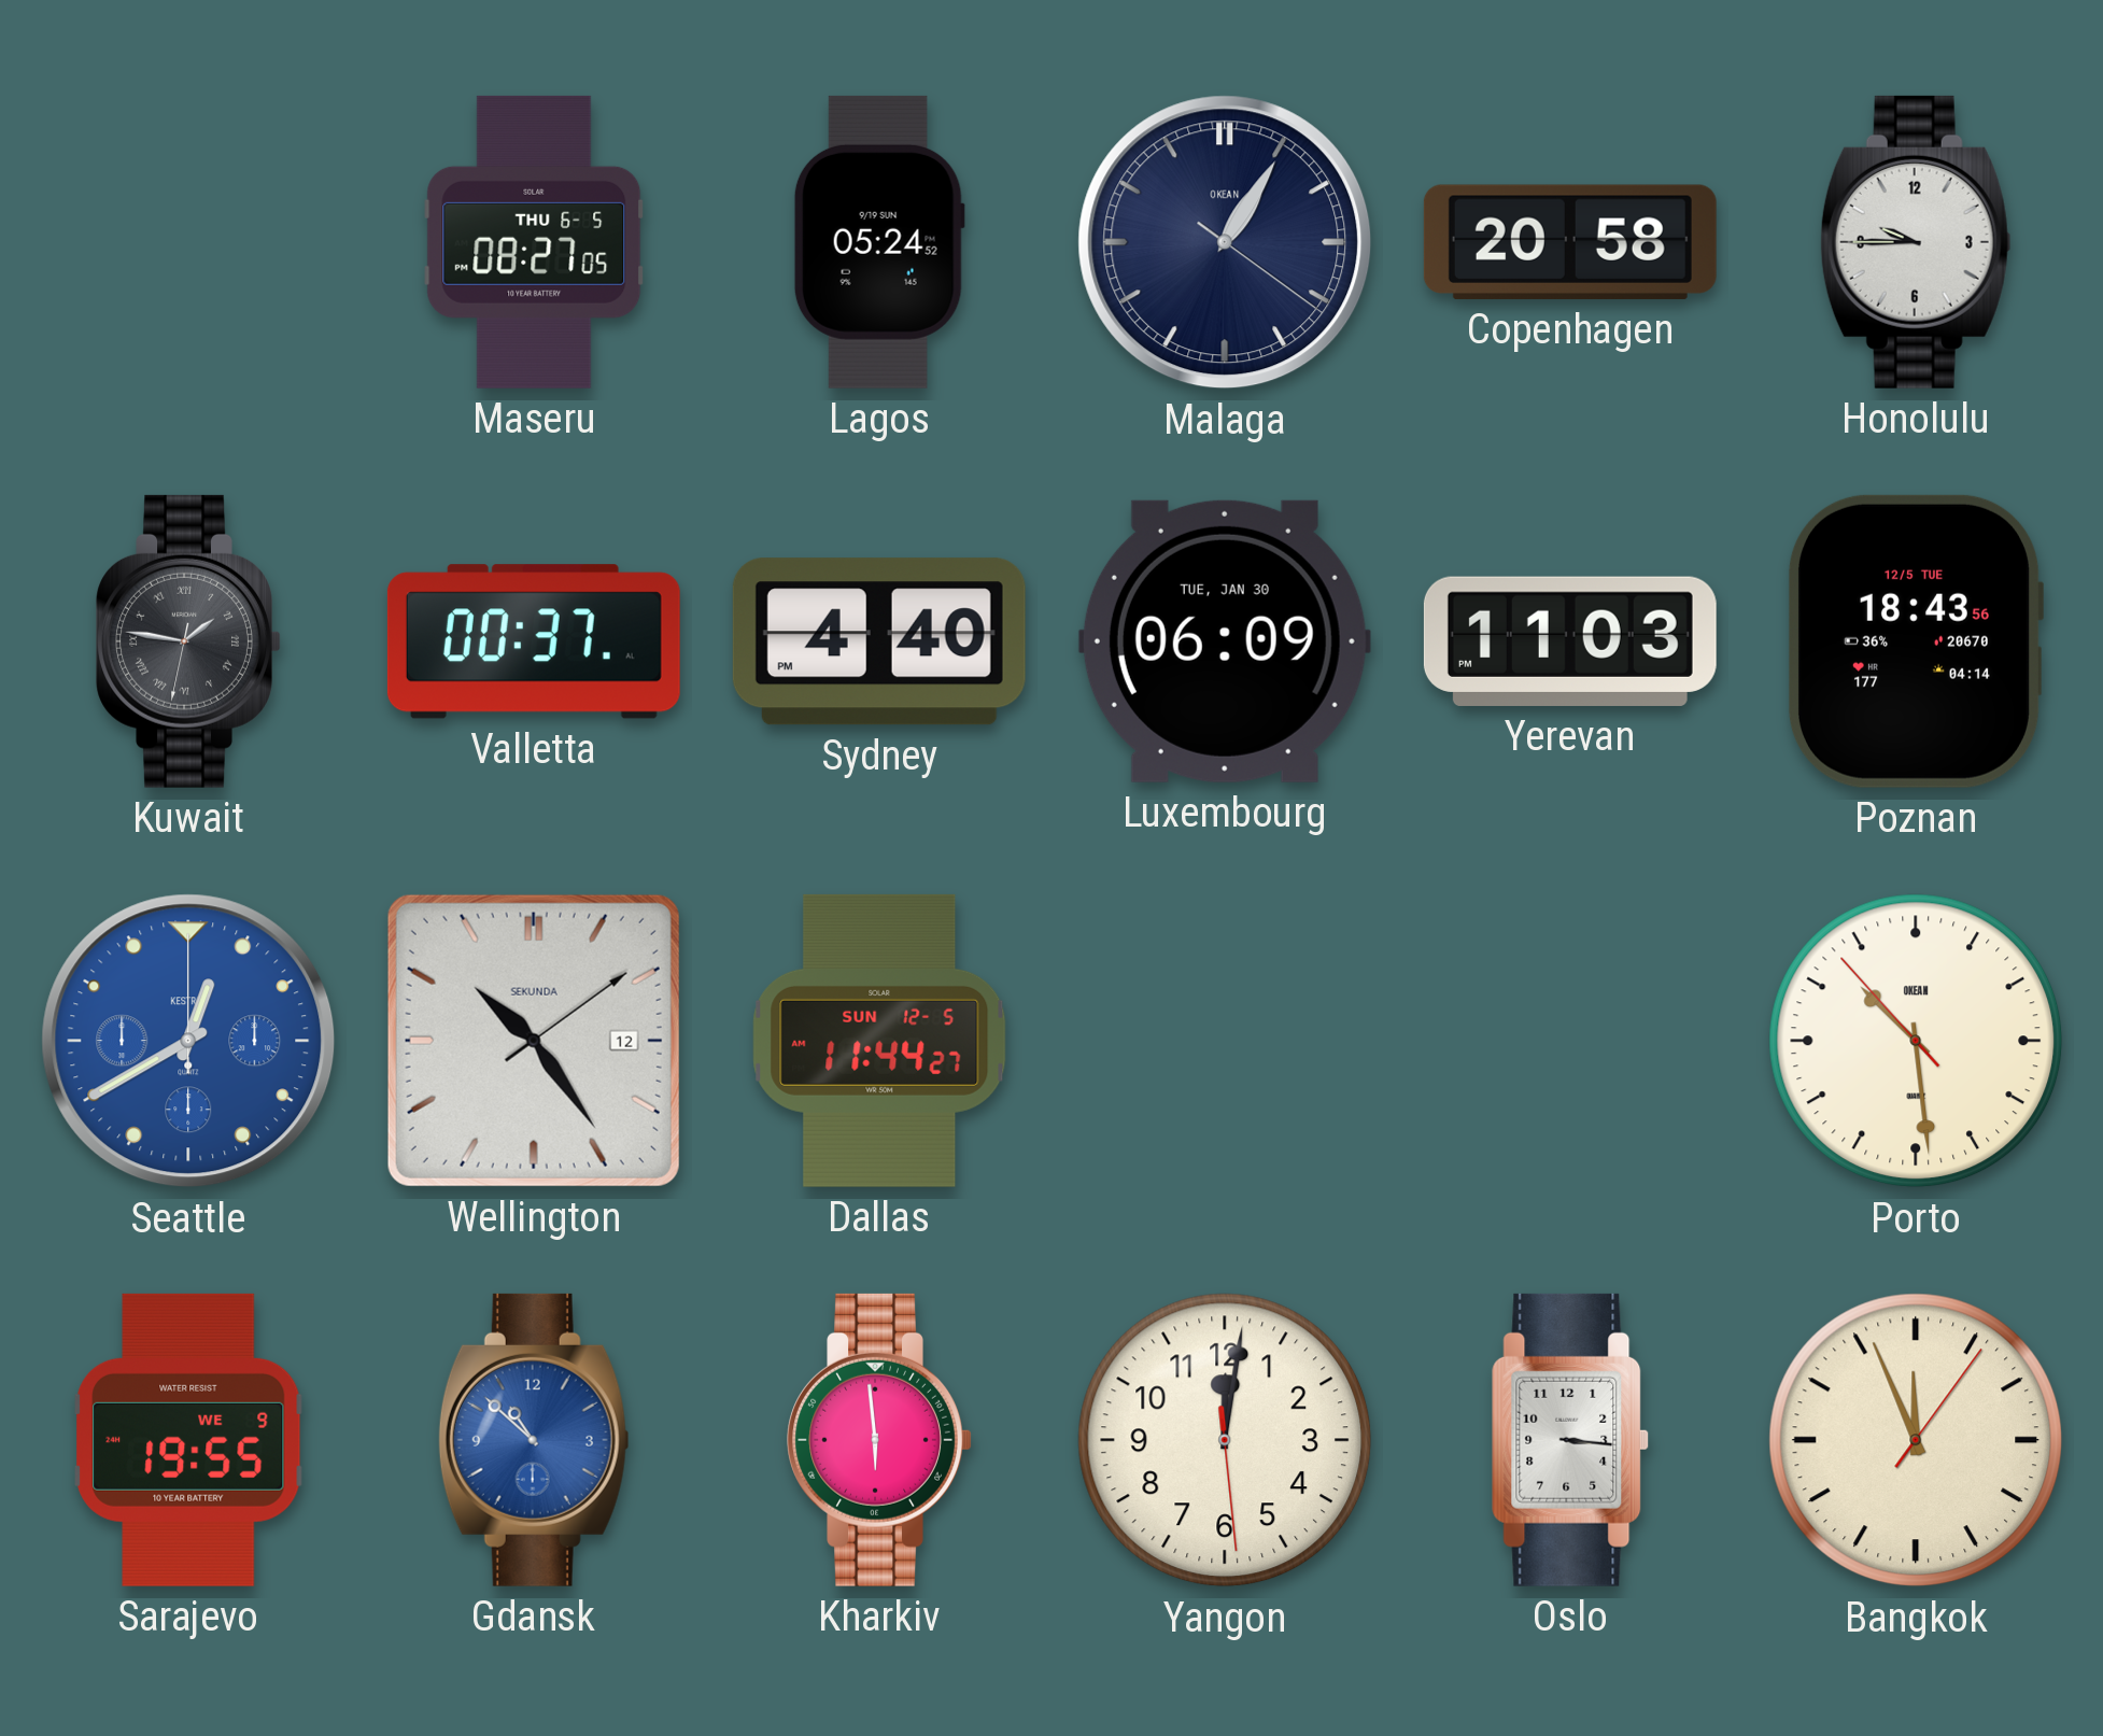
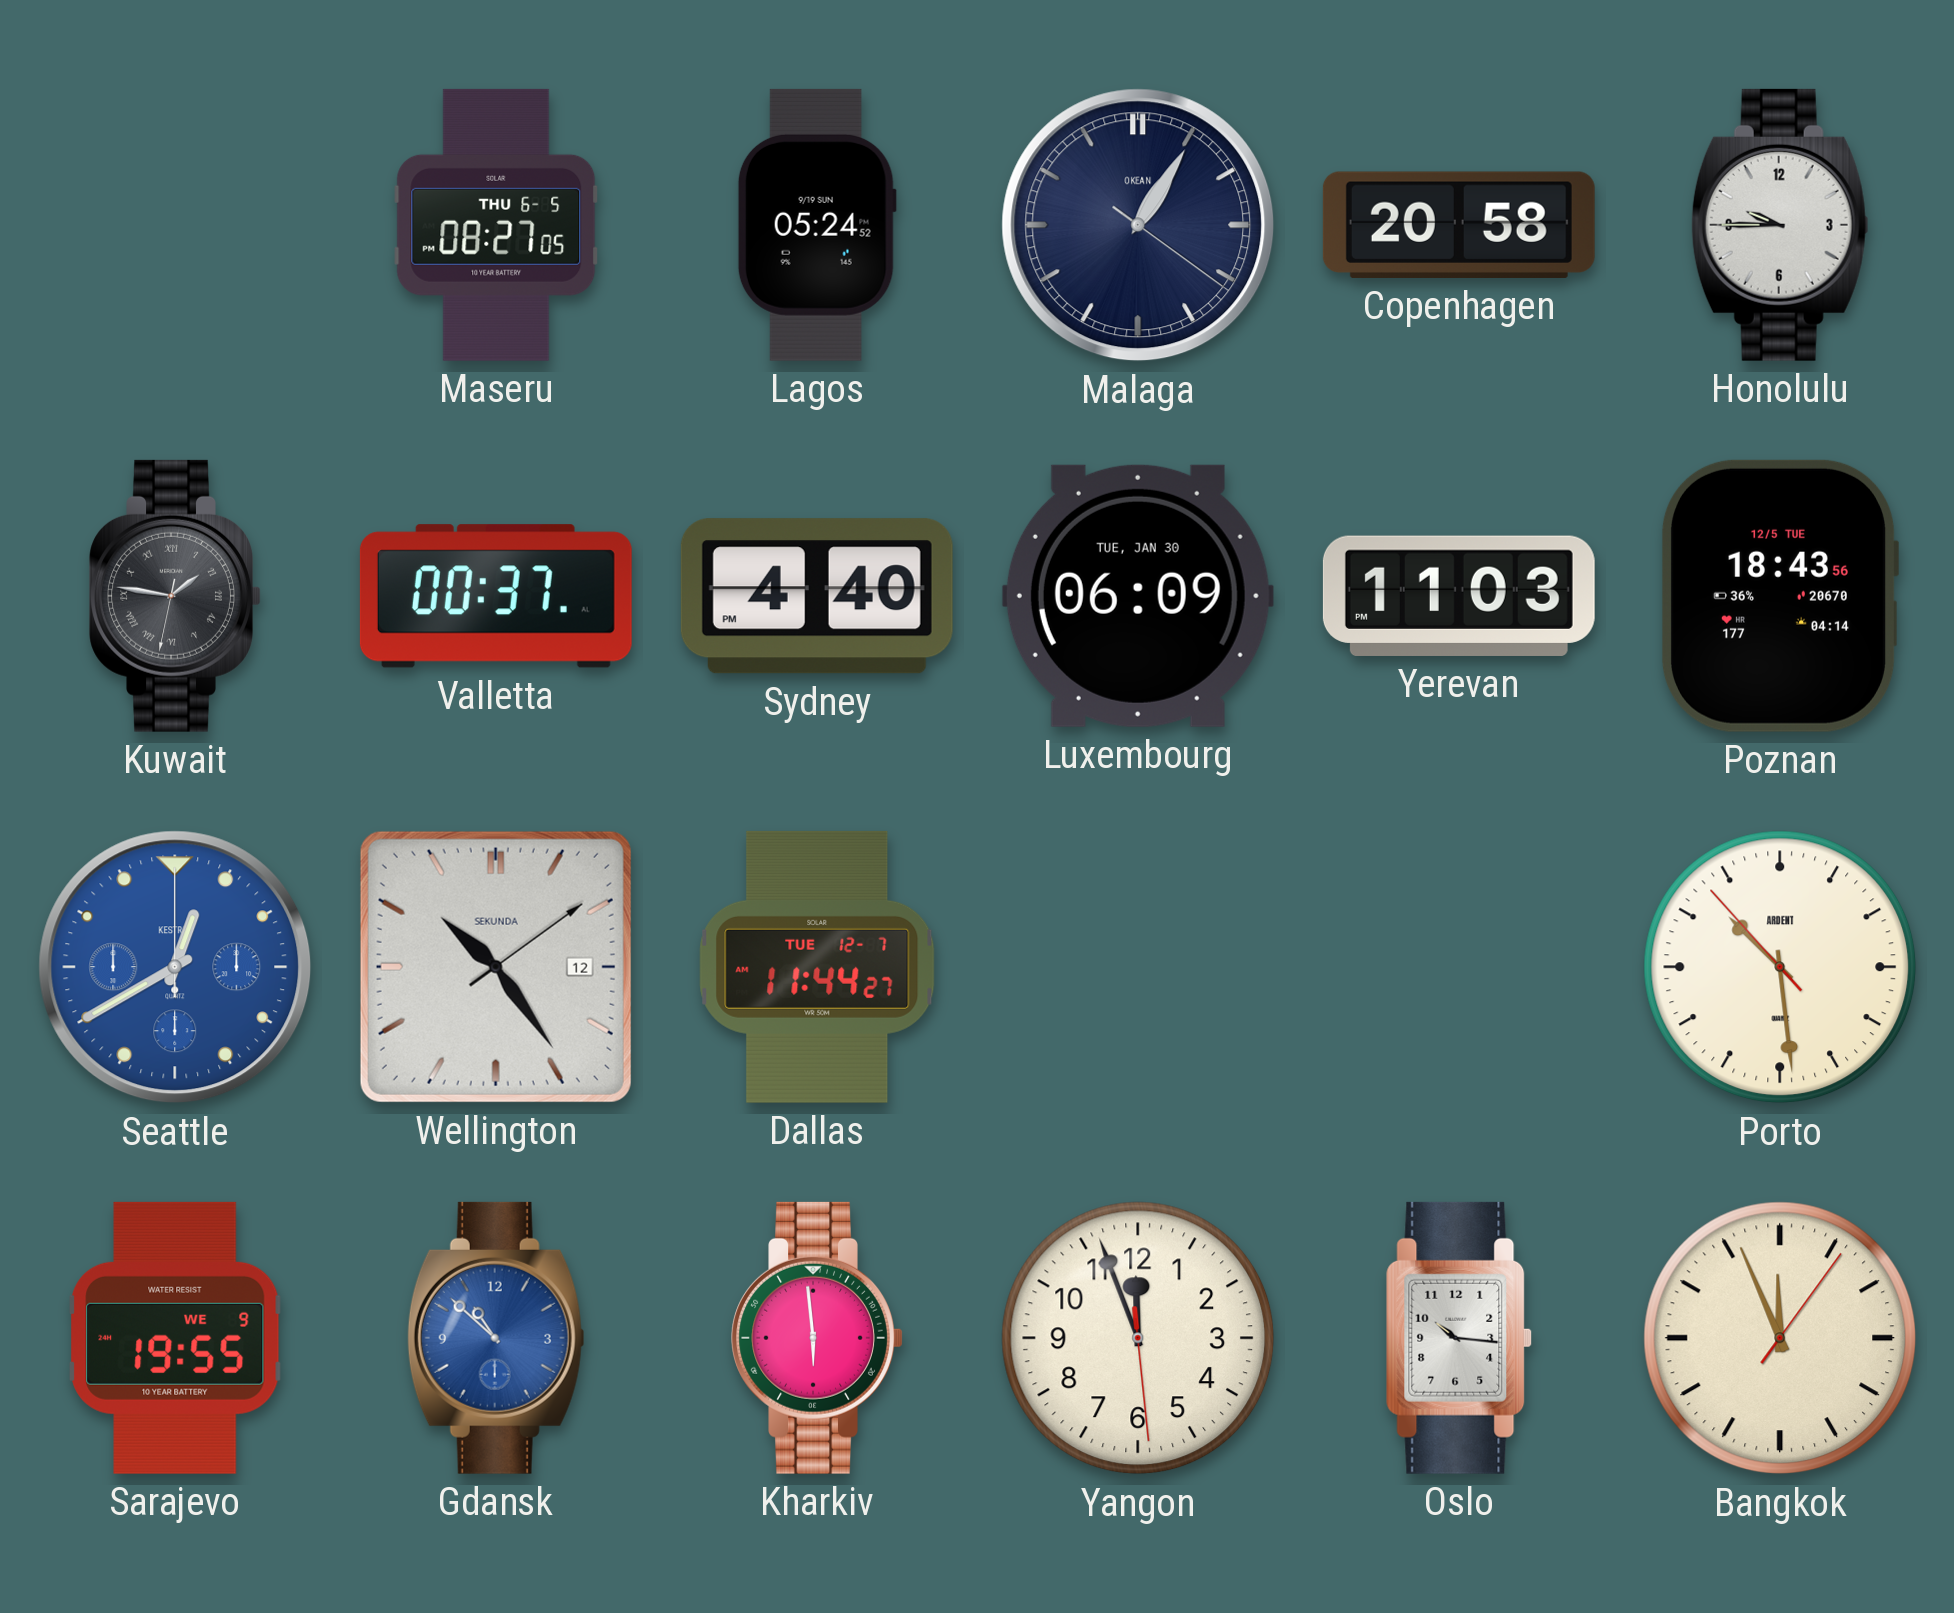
Dallas date: SUN 12-5 -> TUE 12-7 (817, 967)
Porto brand: OKEAN -> ARDENT (1780, 967)
Yangon: 12:01 -> 11:56 (1138, 1338)
Oslo: 3:16 -> 10:16 (1459, 1338)
